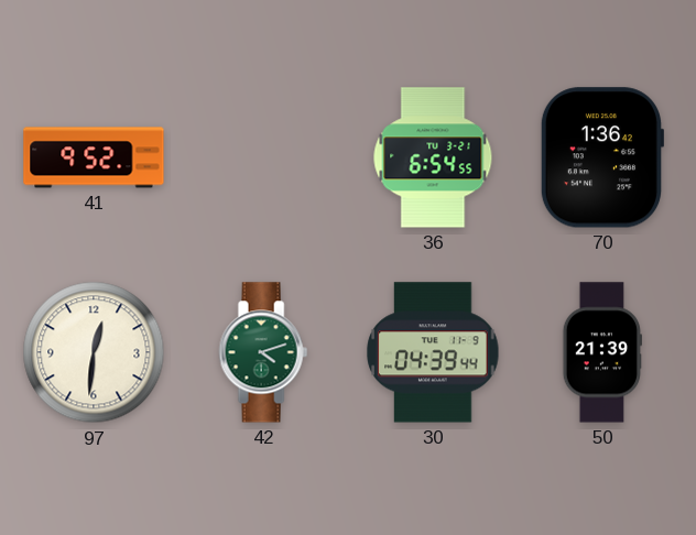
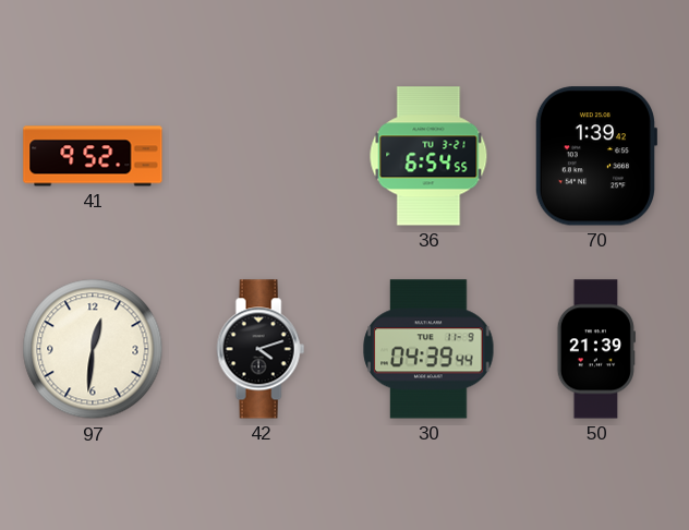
70: 1:36 -> 1:39 (595, 156)
42 dial: green -> black (261, 349)
